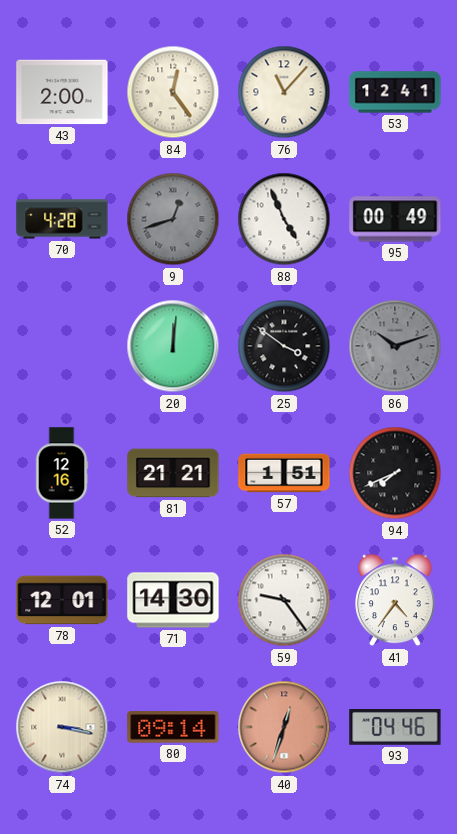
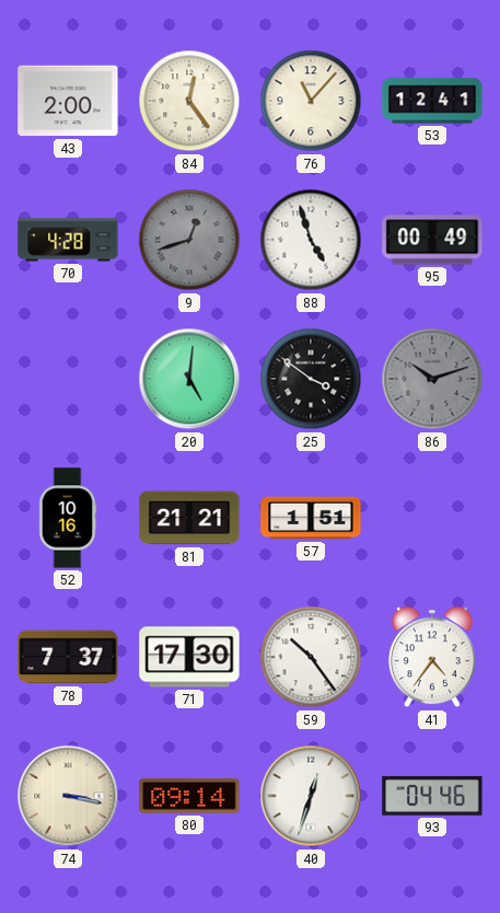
88: 4:56 -> 4:57 (311, 240)
20: 12:01 -> 5:01 (189, 379)
52: 12:16 -> 10:16 (68, 518)
94: 7:41 -> none (395, 473)
78: 12:01 -> 7:37 (68, 657)
71: 14:30 -> 17:30 (189, 657)
59: 9:24 -> 10:24 (311, 657)
40 dial: salmon -> white (311, 796)
